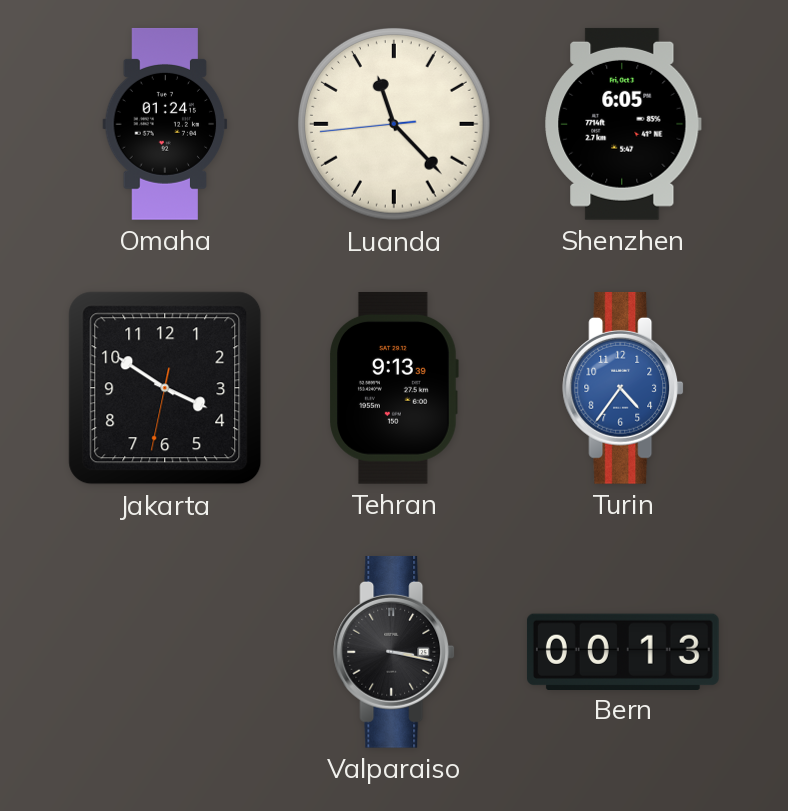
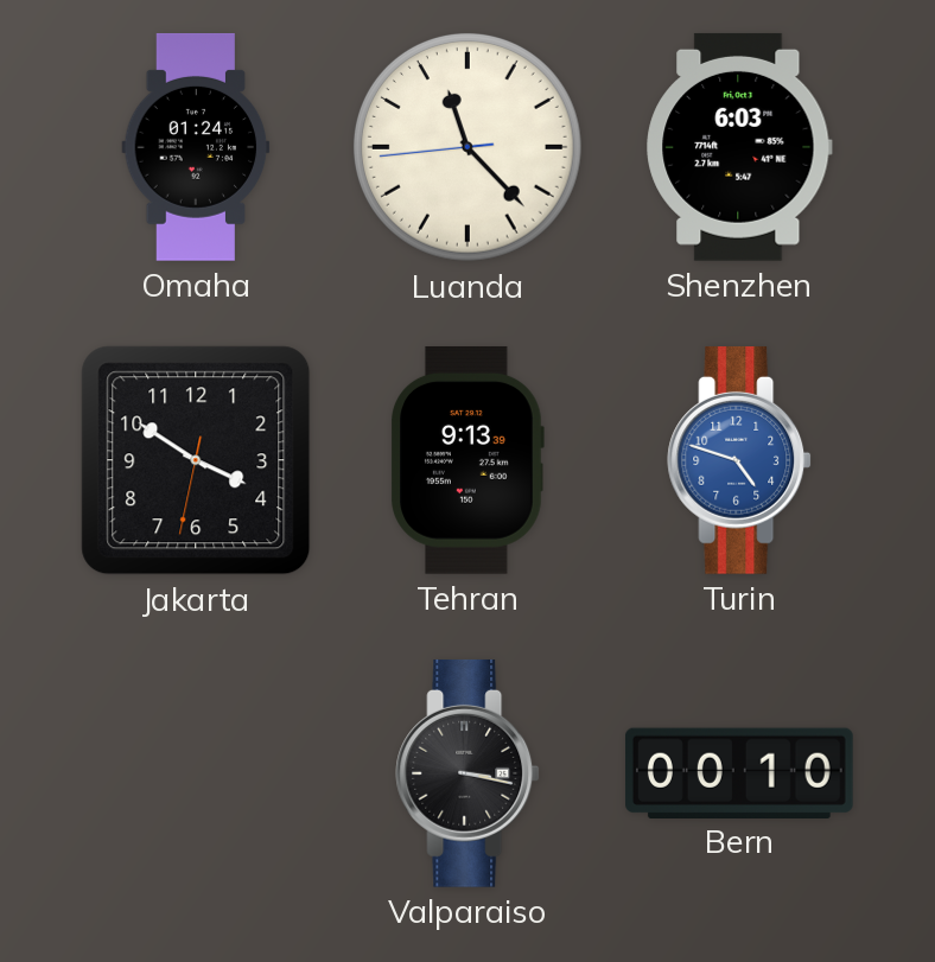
Shenzhen: 6:05 -> 6:03 (739, 147)
Turin: 4:36 -> 4:48 (739, 460)
Bern: 00:13 -> 00:10 (739, 772)
